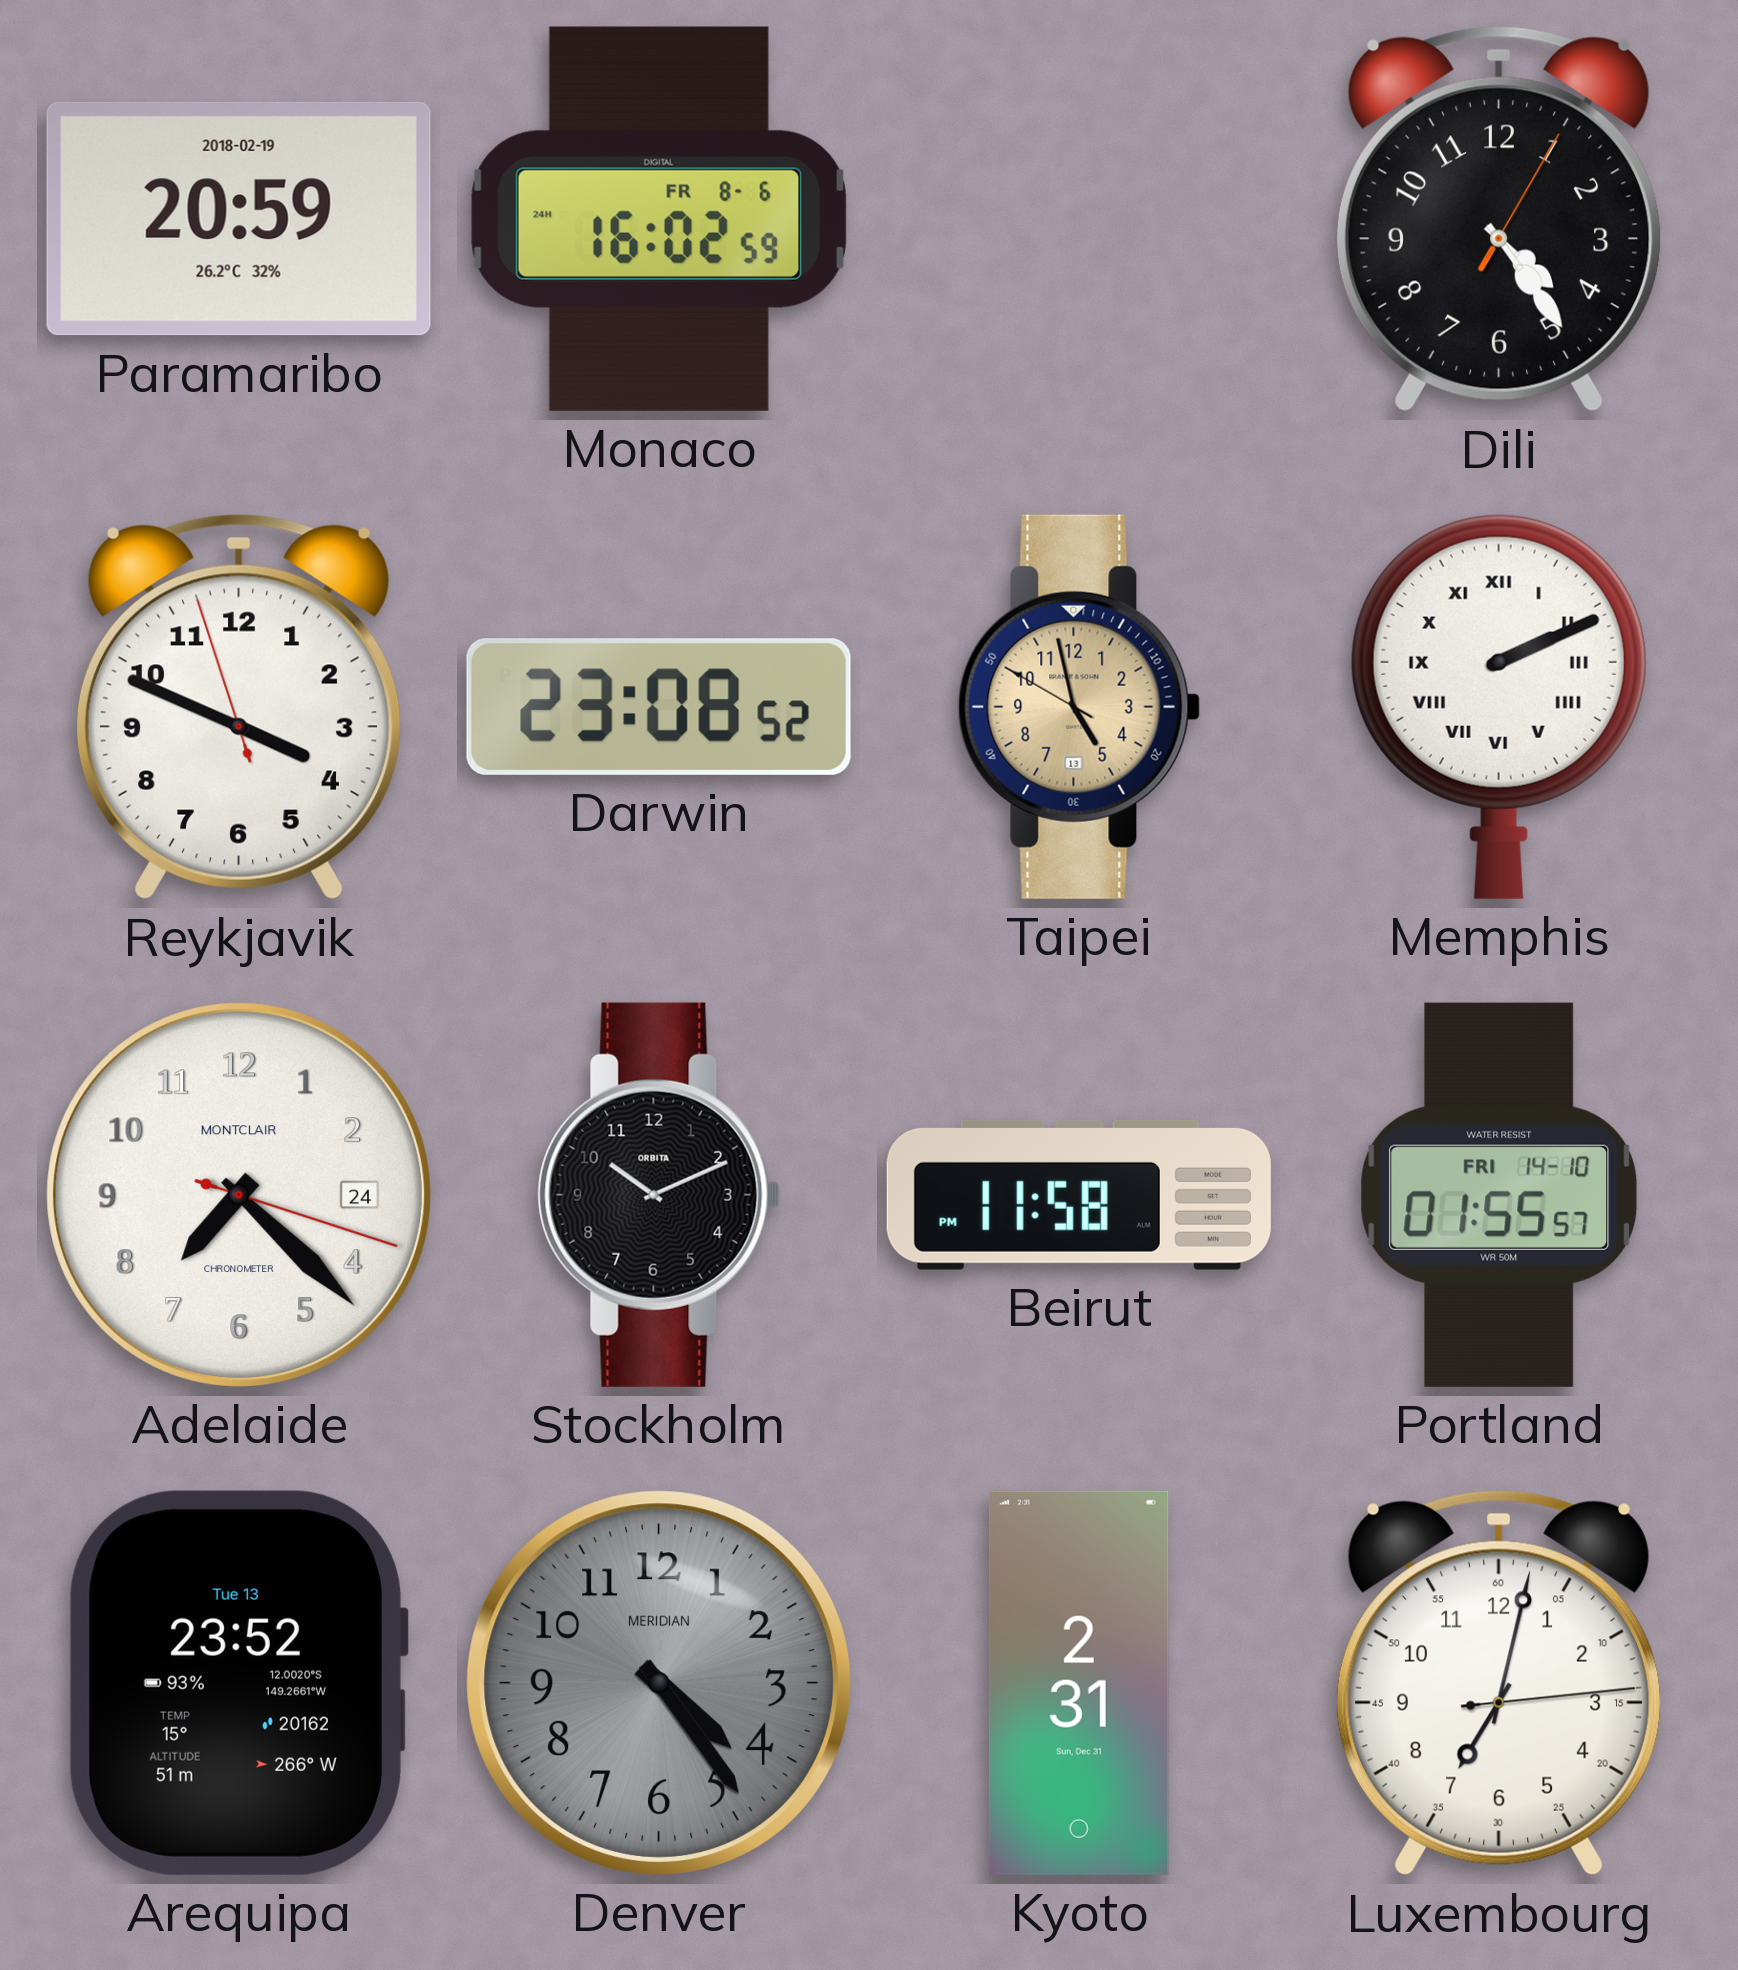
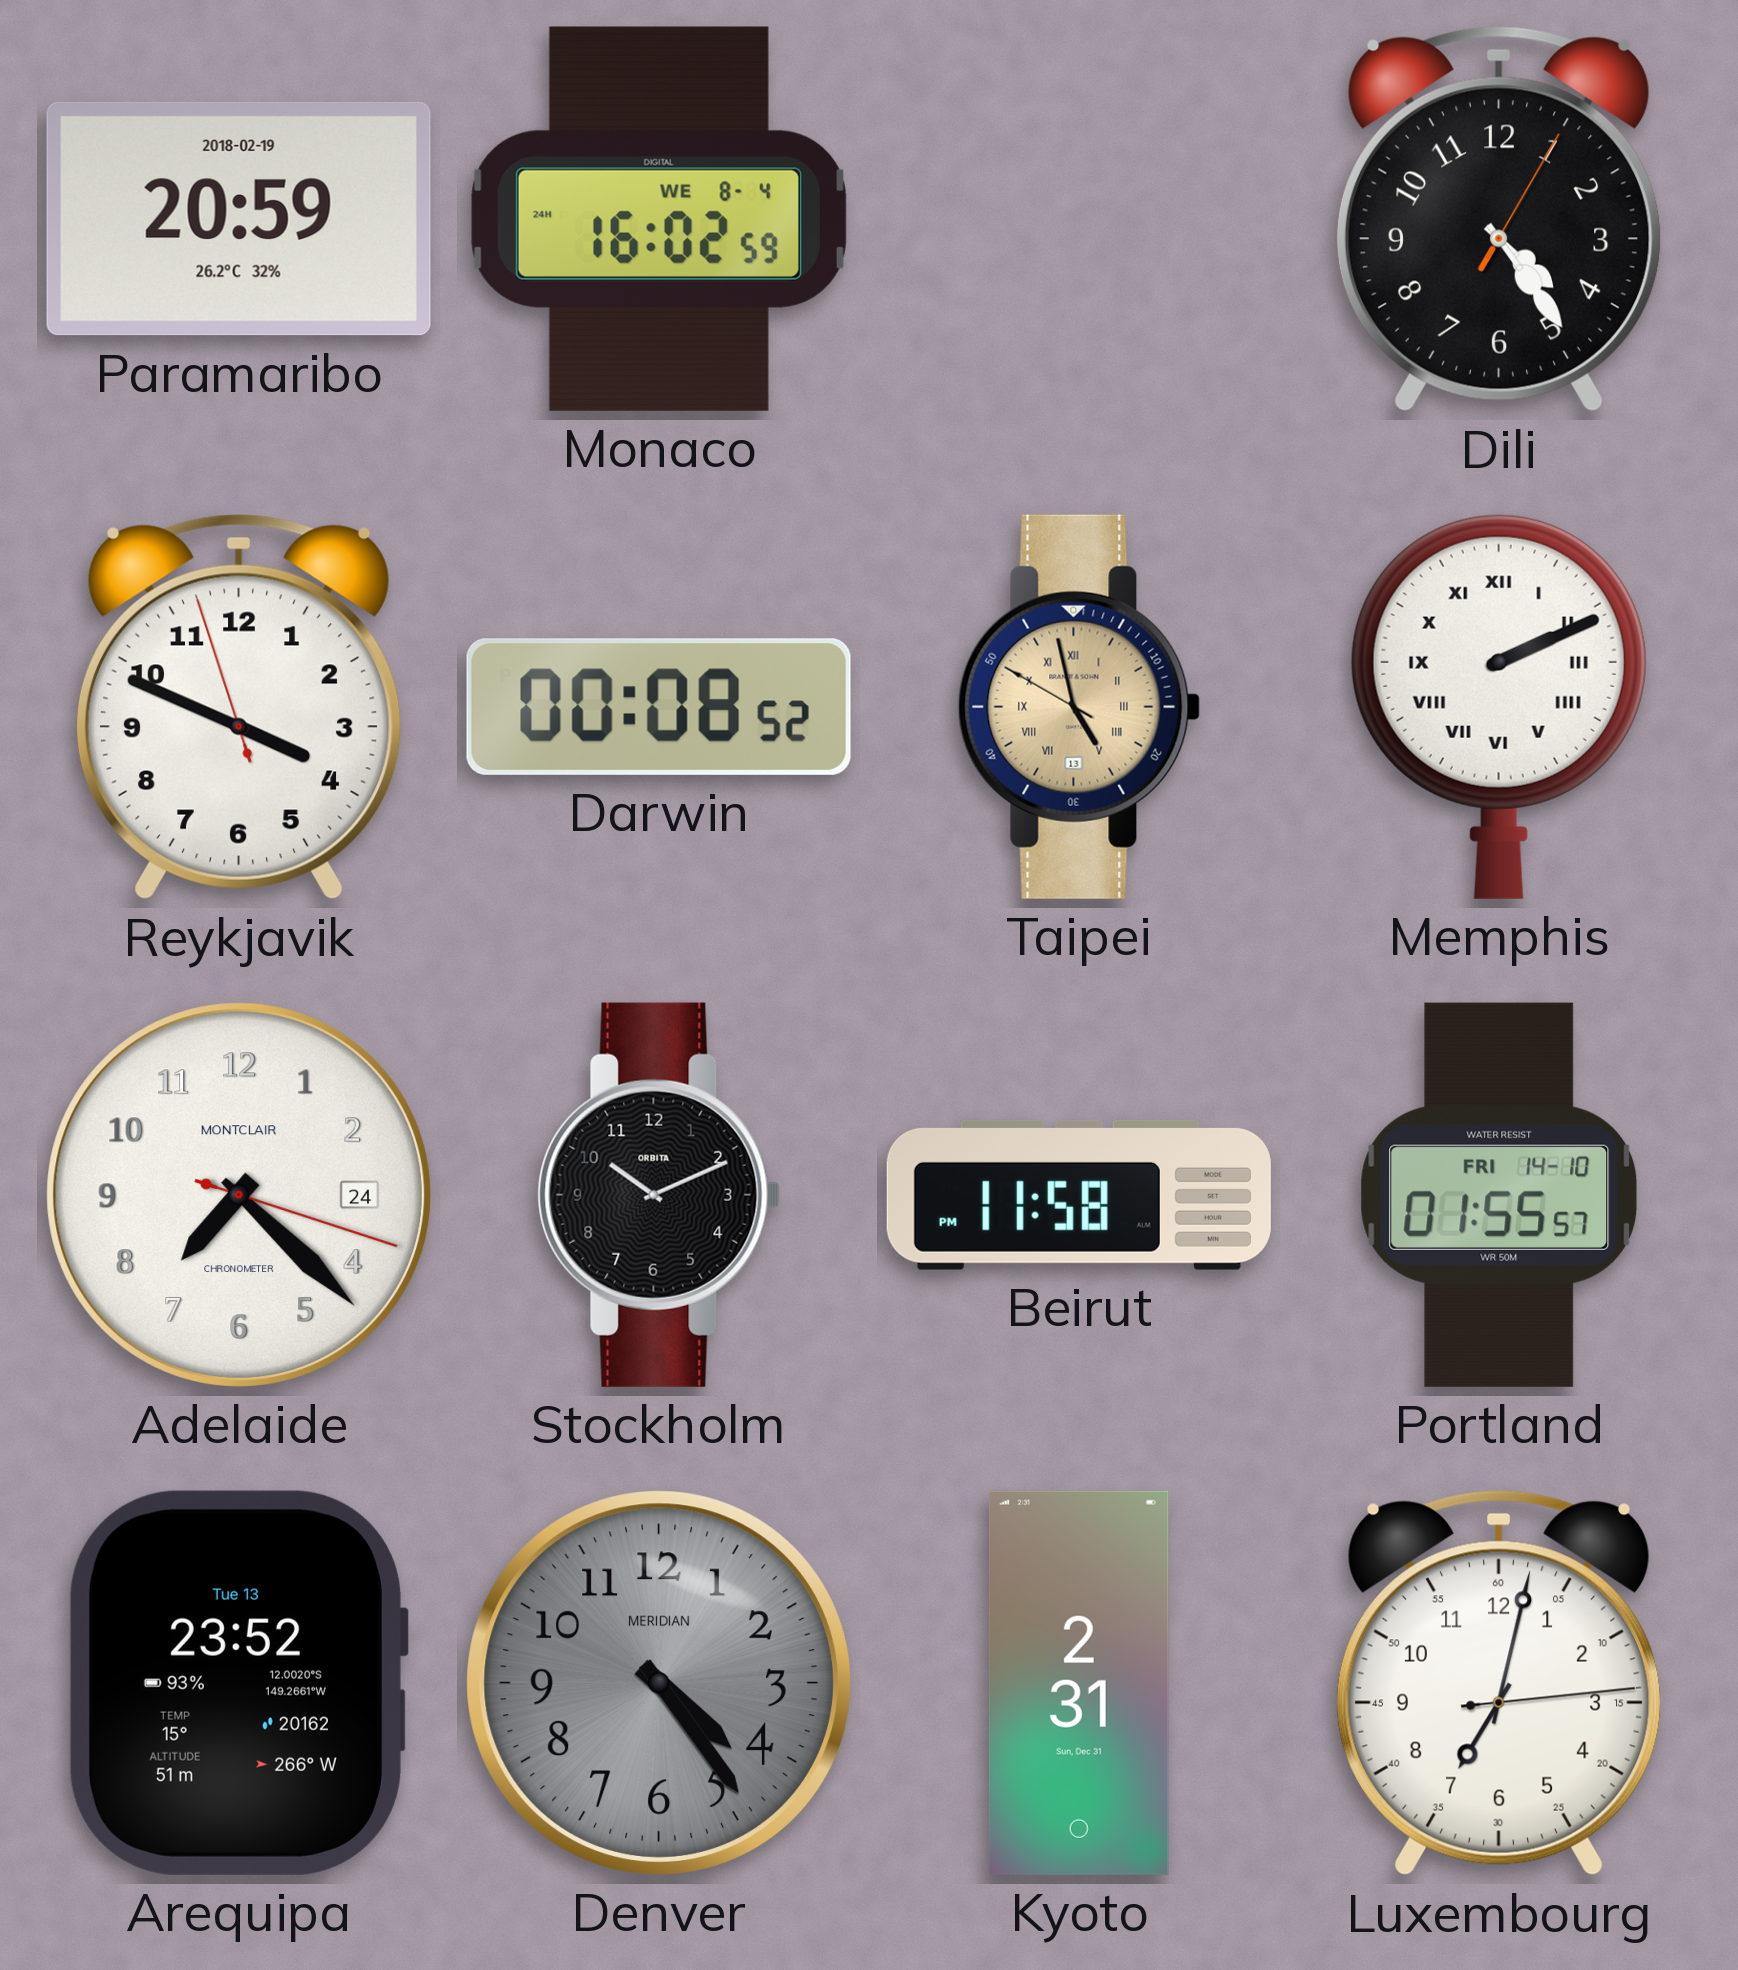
Monaco date: FR 8-6 -> WE 8-4 (659, 219)
Darwin: 23:08 -> 00:08 (659, 707)
Taipei numerals: Arabic -> Roman (1079, 707)
